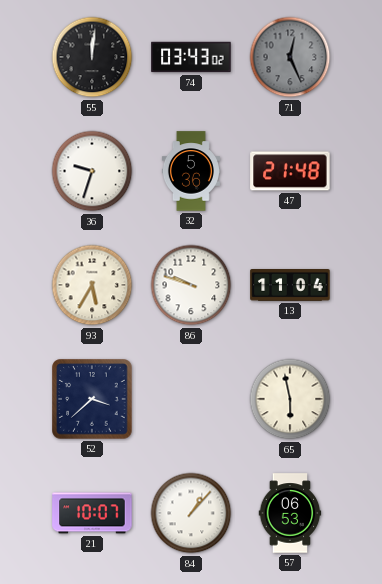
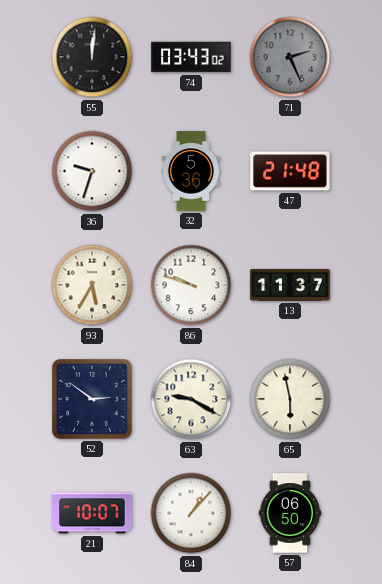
71: 12:26 -> 2:26 (290, 57)
13: 11:04 -> 11:37 (290, 286)
52: 3:38 -> 2:51 (92, 399)
63: none -> 9:20 (191, 399)
57: 06:53 -> 06:50 (290, 513)
